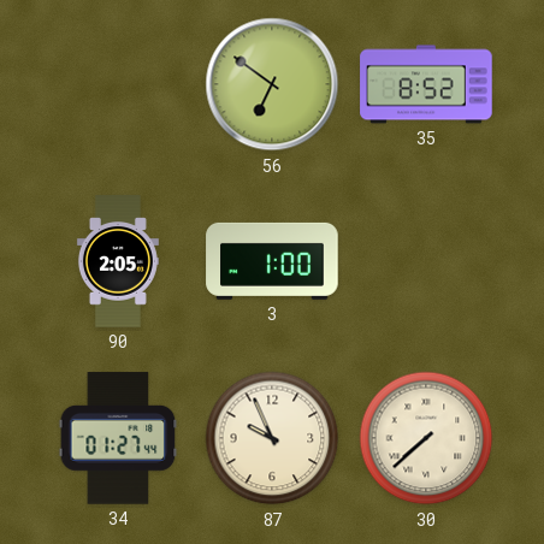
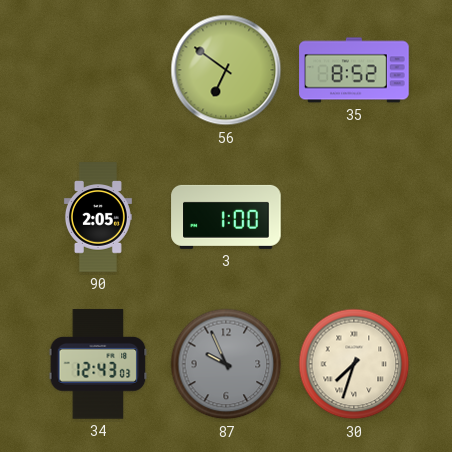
34: 01:27 -> 12:43 (98, 364)
87 dial: cream -> grey (226, 364)
30: 7:38 -> 7:33 (354, 364)
